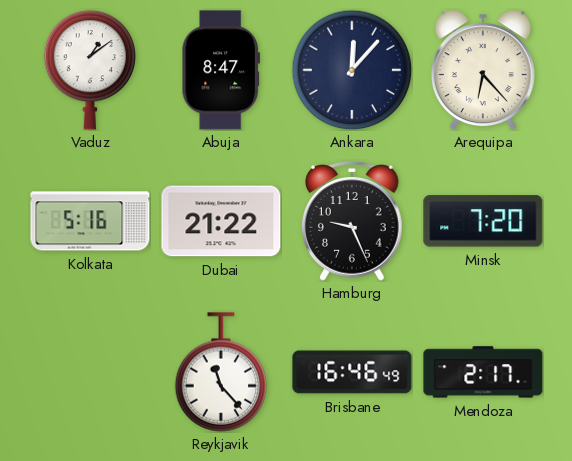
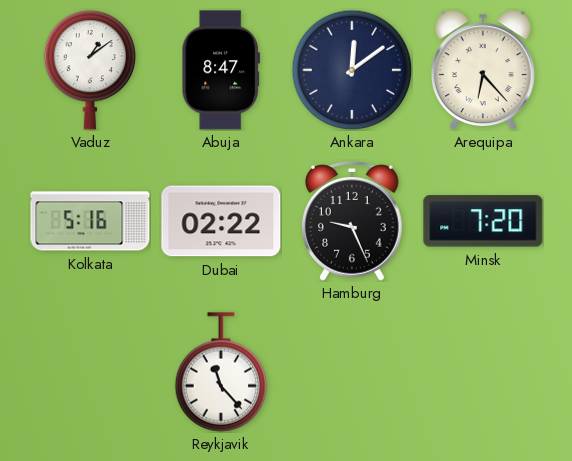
Ankara: 12:07 -> 12:09 (352, 70)
Dubai: 21:22 -> 02:22 (221, 221)
Brisbane: 16:46 -> none (352, 372)
Mendoza: 2:17 -> none (483, 372)
